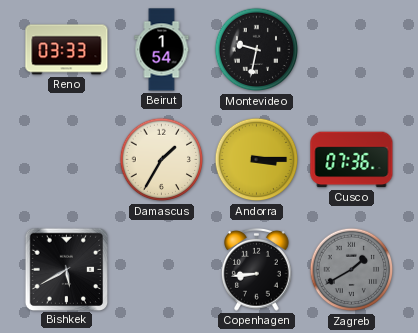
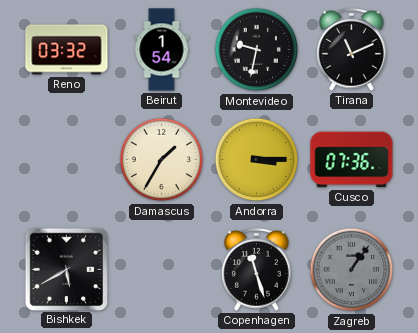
Reno: 03:33 -> 03:32 (67, 50)
Tirana: none -> 11:11 (352, 50)
Copenhagen: 8:44 -> 11:27 (257, 270)
Zagreb: 1:40 -> 1:06 (352, 270)
